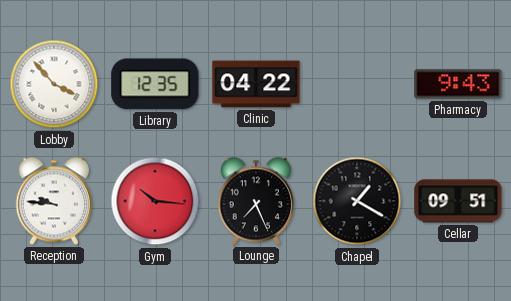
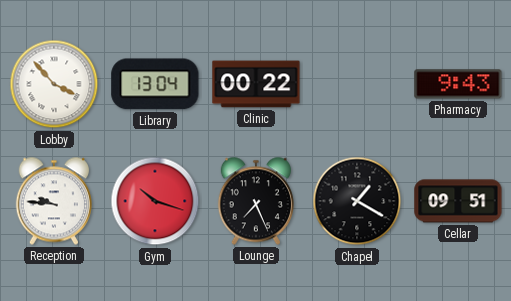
Library: 12:35 -> 13:04 (155, 84)
Clinic: 04:22 -> 00:22 (256, 84)
Gym: 10:16 -> 10:18 (155, 201)
